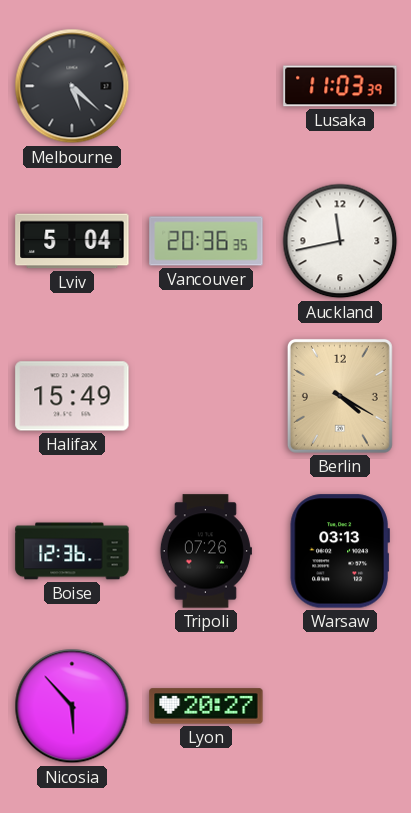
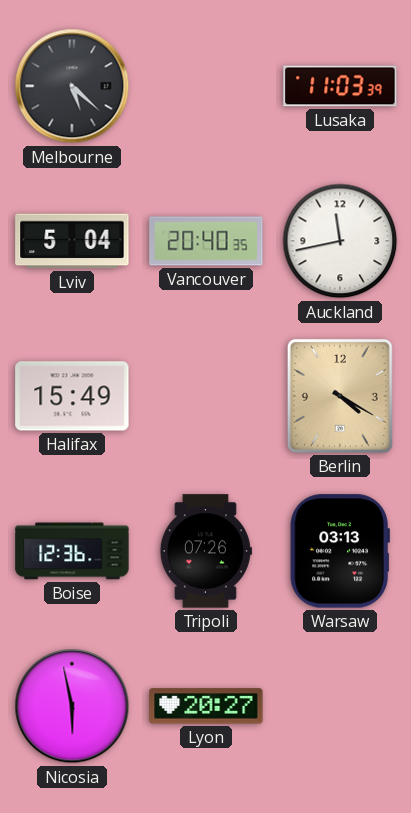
Vancouver: 20:36 -> 20:40 (206, 241)
Nicosia: 5:53 -> 5:58 (72, 706)
